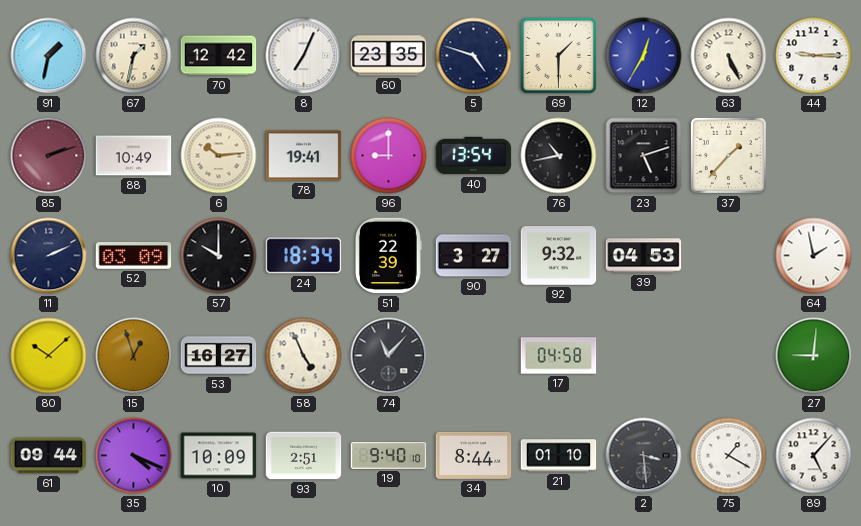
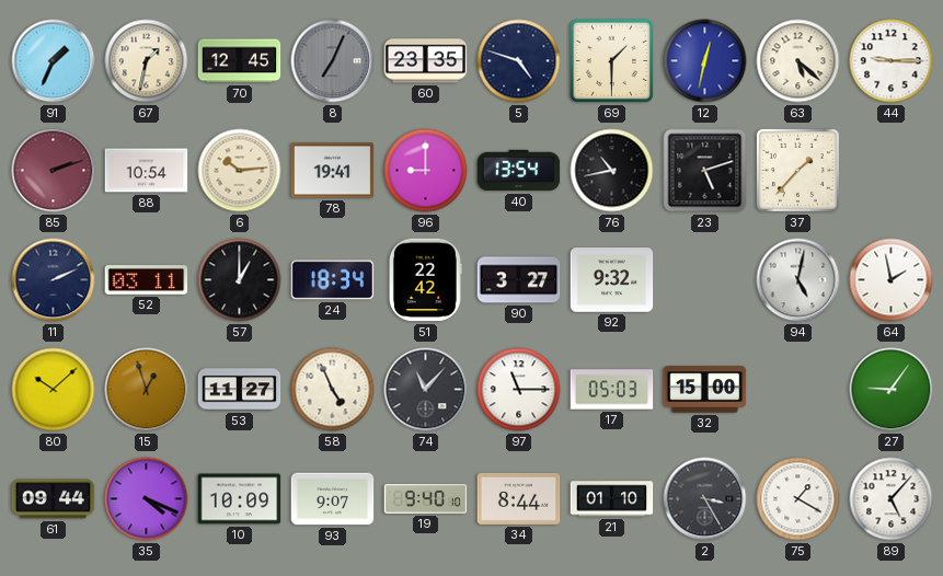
91: 1:32 -> 1:34 (54, 61)
70: 12:42 -> 12:45 (240, 61)
8 dial: white -> grey (333, 61)
12: 12:35 -> 12:32 (705, 61)
63: 5:26 -> 5:22 (798, 61)
88: 10:49 -> 10:54 (147, 171)
52: 03:09 -> 03:11 (147, 280)
57: 10:00 -> 1:00 (240, 280)
51: 22:39 -> 22:42 (425, 280)
39: 04:53 -> none (644, 256)
94: none -> 5:02 (798, 280)
53: 16:27 -> 11:27 (240, 390)
97: none -> 11:15 (519, 390)
17: 04:58 -> 05:03 (612, 390)
32: none -> 15:00 (705, 390)
27: 9:01 -> 9:06 (892, 390)
93: 2:51 -> 9:07 (333, 499)
2: 3:29 -> 3:25 (705, 499)
